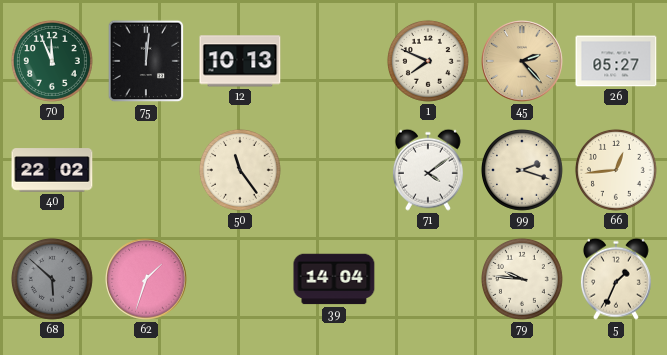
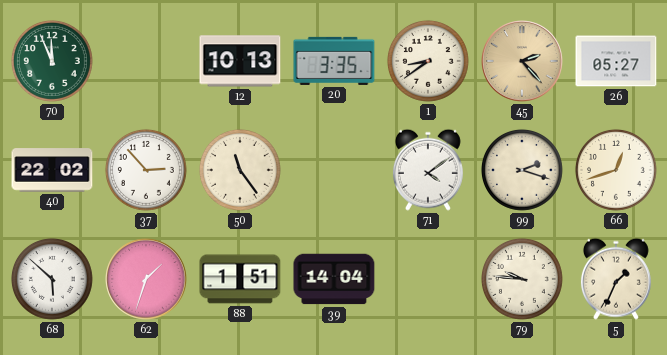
75: 12:01 -> none (146, 61)
20: none -> 3:35 (334, 61)
1: 7:49 -> 8:39 (428, 61)
37: none -> 2:53 (146, 170)
66: 12:44 -> 12:42 (616, 170)
68 dial: grey -> white (52, 279)
88: none -> 1:51 (240, 279)
